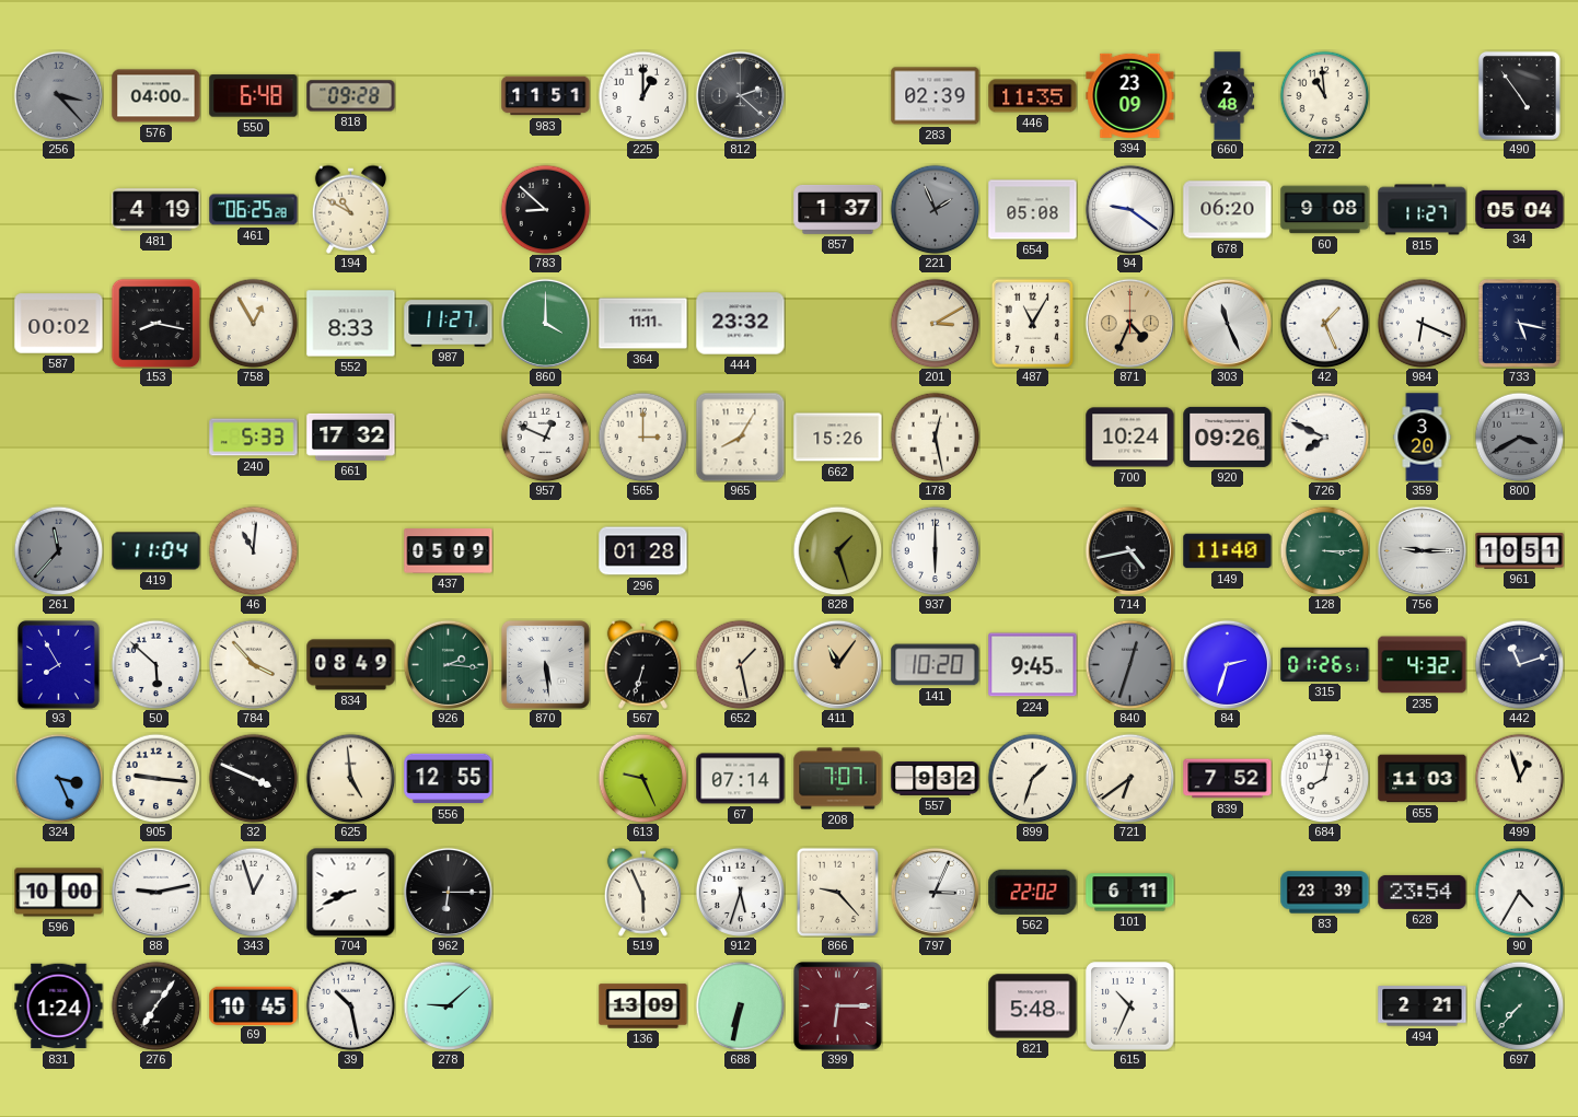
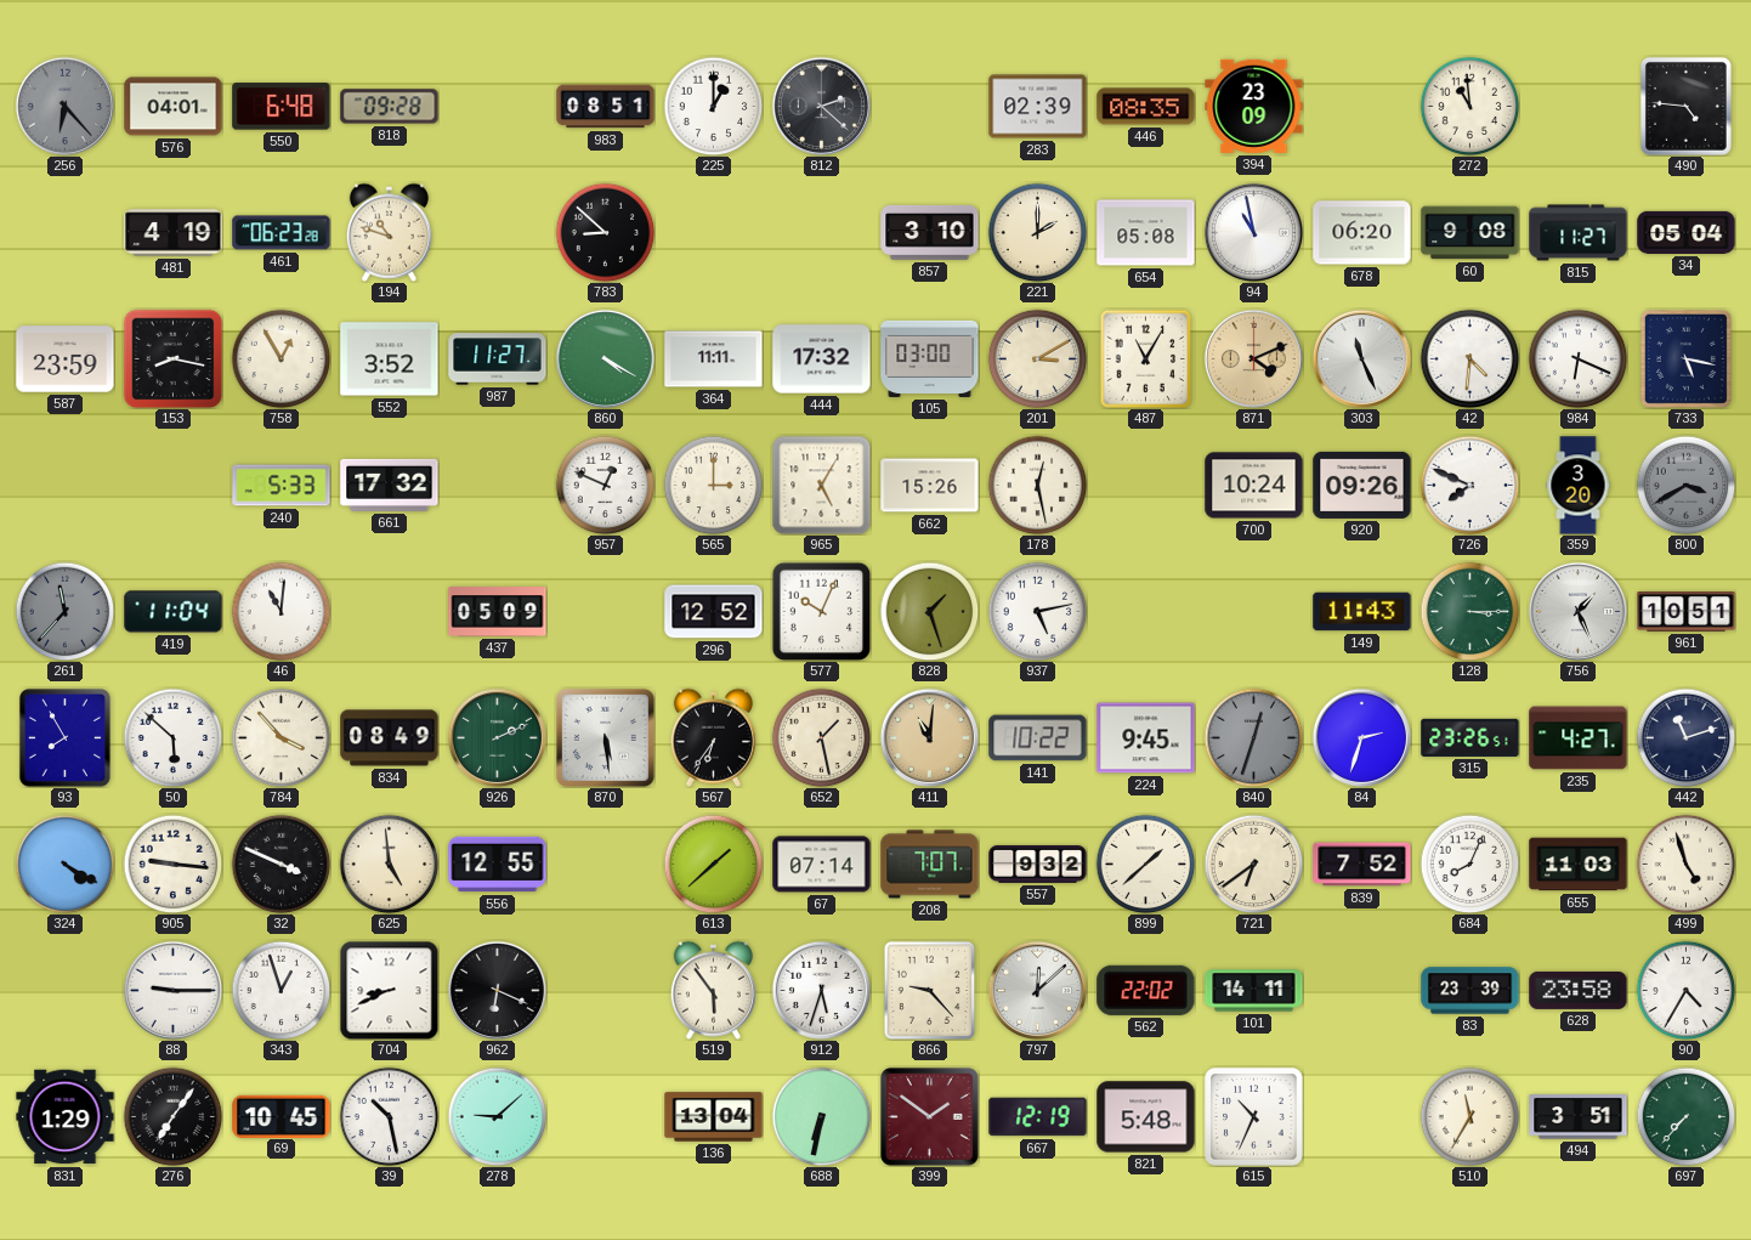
256: 3:23 -> 6:23 (64, 106)
576: 04:00 -> 04:01 (174, 107)
983: 11:51 -> 08:51 (606, 107)
446: 11:35 -> 08:35 (1146, 107)
660: 2:48 -> none (1228, 96)
490: 4:54 -> 4:46 (1685, 106)
461: 06:25 -> 06:23 (282, 233)
194: 10:50 -> 10:48 (389, 232)
857: 1:37 -> 3:10 (930, 232)
221: 1:56 -> 2:00 (1037, 232)
221 dial: grey -> cream (1037, 232)
94: 9:21 -> 10:58 (1253, 232)
587: 00:02 -> 23:59 (66, 359)
552: 8:33 -> 3:52 (390, 359)
860: 4:00 -> 4:20 (605, 358)
444: 23:32 -> 17:32 (822, 359)
105: none -> 03:00 (930, 358)
871: 4:34 -> 4:11 (1253, 358)
42: 1:26 -> 4:31 (1469, 358)
965: 8:05 -> 5:05 (821, 485)
296: 01:28 -> 12:52 (714, 612)
577: none -> 10:04 (821, 611)
937: 6:00 -> 5:13 (1037, 611)
714: 4:43 -> none (1129, 550)
149: 11:40 -> 11:43 (1362, 612)
756: 9:15 -> 1:26 (1577, 611)
926: 2:16 -> 2:11 (497, 737)
567: 6:33 -> 6:36 (713, 737)
411: 11:06 -> 11:01 (929, 737)
141: 10:20 -> 10:22 (1038, 738)
315: 01:26 -> 23:26 (1470, 737)
235: 4:32 -> 4:27 (1579, 738)
324: 3:26 -> 4:20 (64, 864)
613: 9:26 -> 1:38 (713, 864)
899: 1:33 -> 1:38 (1145, 864)
684: 8:02 -> 8:04 (1469, 864)
499: 12:57 -> 4:57 (1685, 864)
596: 10:00 -> none (59, 893)
88: 9:13 -> 9:15 (172, 990)
962: 6:15 -> 6:19 (497, 990)
519: 5:56 -> 5:54 (713, 990)
797: 3:04 -> 12:08 (1037, 990)
101: 6:11 -> 14:11 (1254, 991)
628: 23:54 -> 23:58 (1579, 990)
831: 1:24 -> 1:29 (66, 1117)
136: 13:09 -> 13:04 (714, 1117)
399: 6:15 -> 1:51 (929, 1116)
667: none -> 12:19 (1038, 1117)
510: none -> 11:35 (1469, 1116)
494: 2:21 -> 3:51 (1579, 1117)
